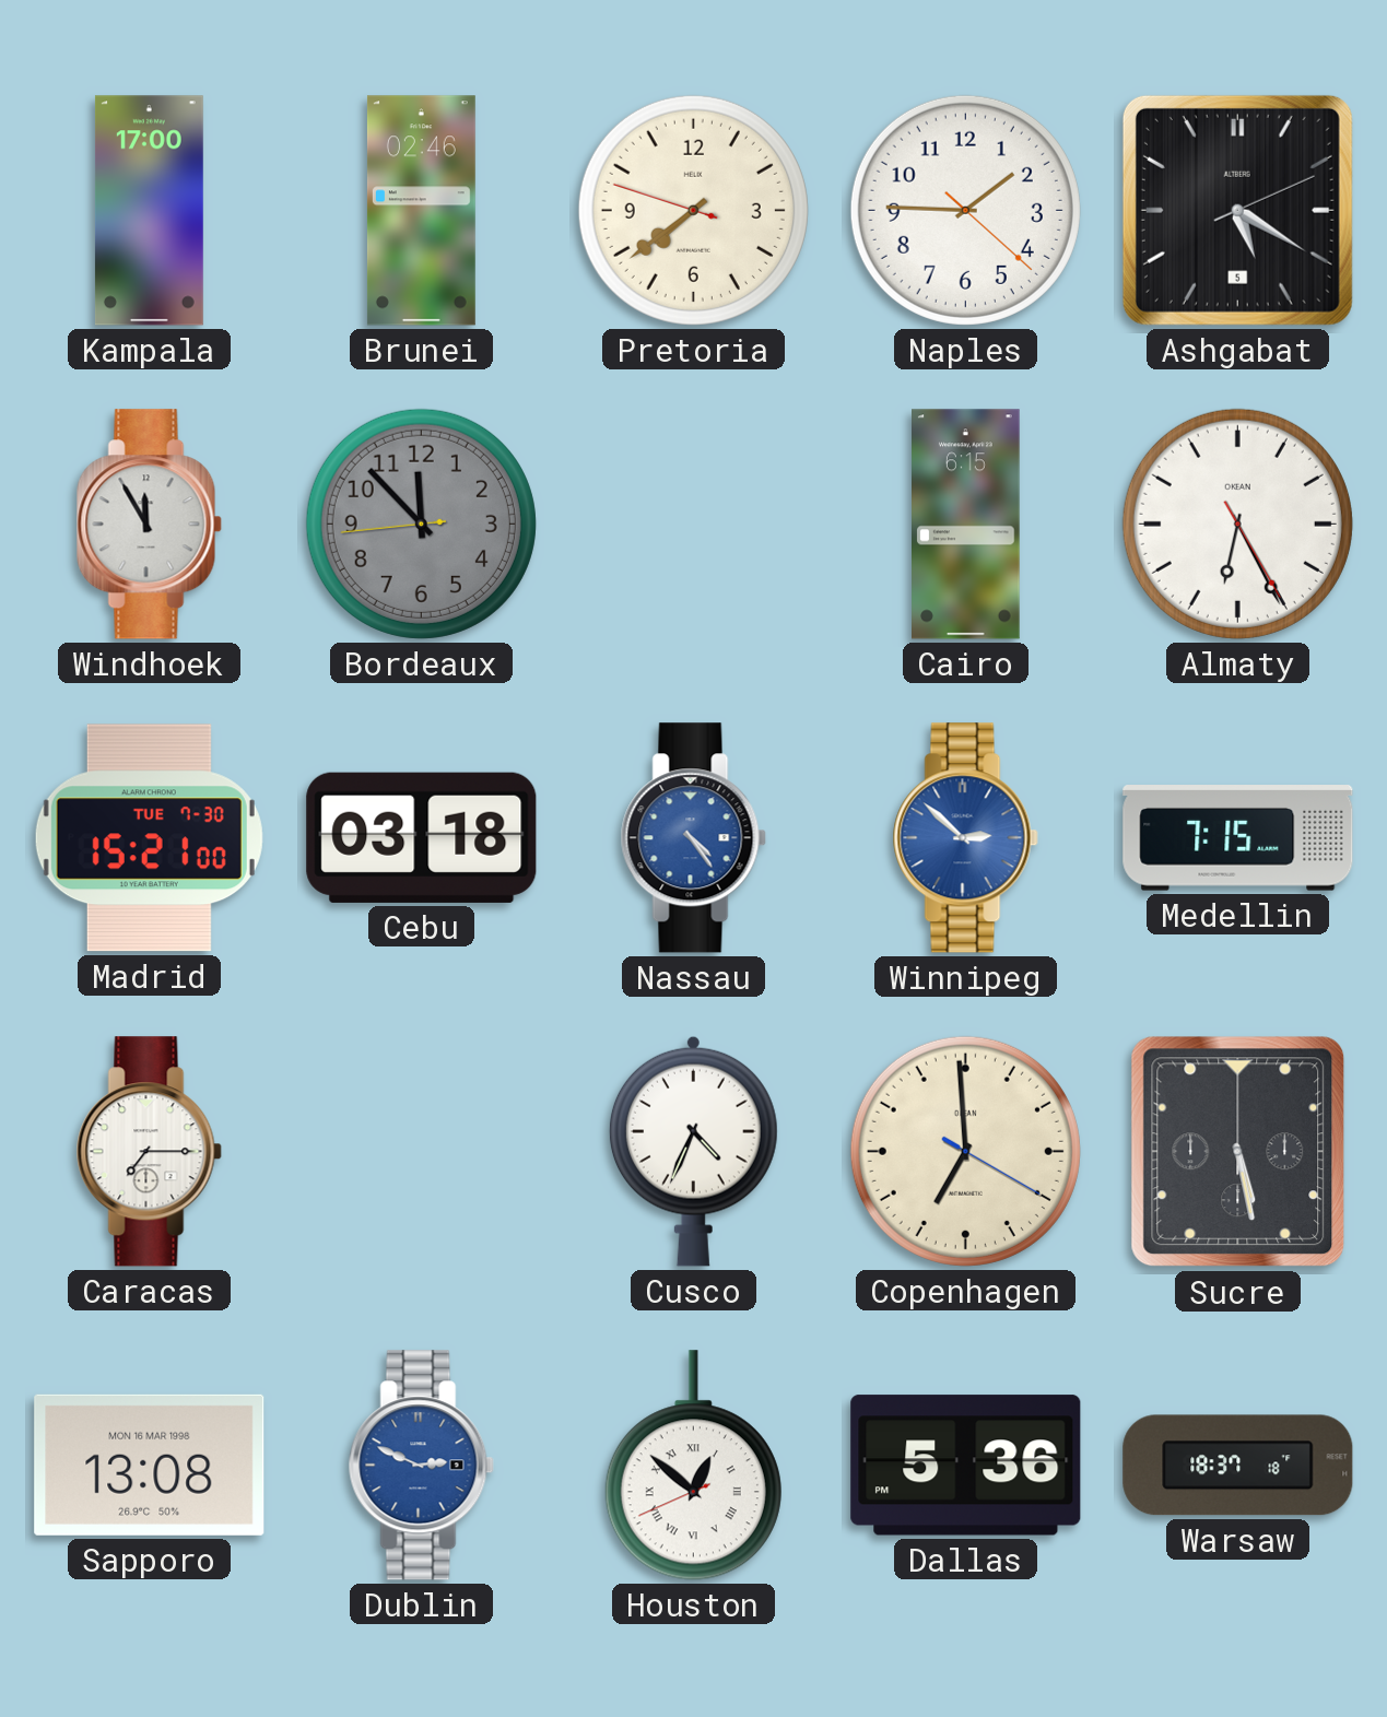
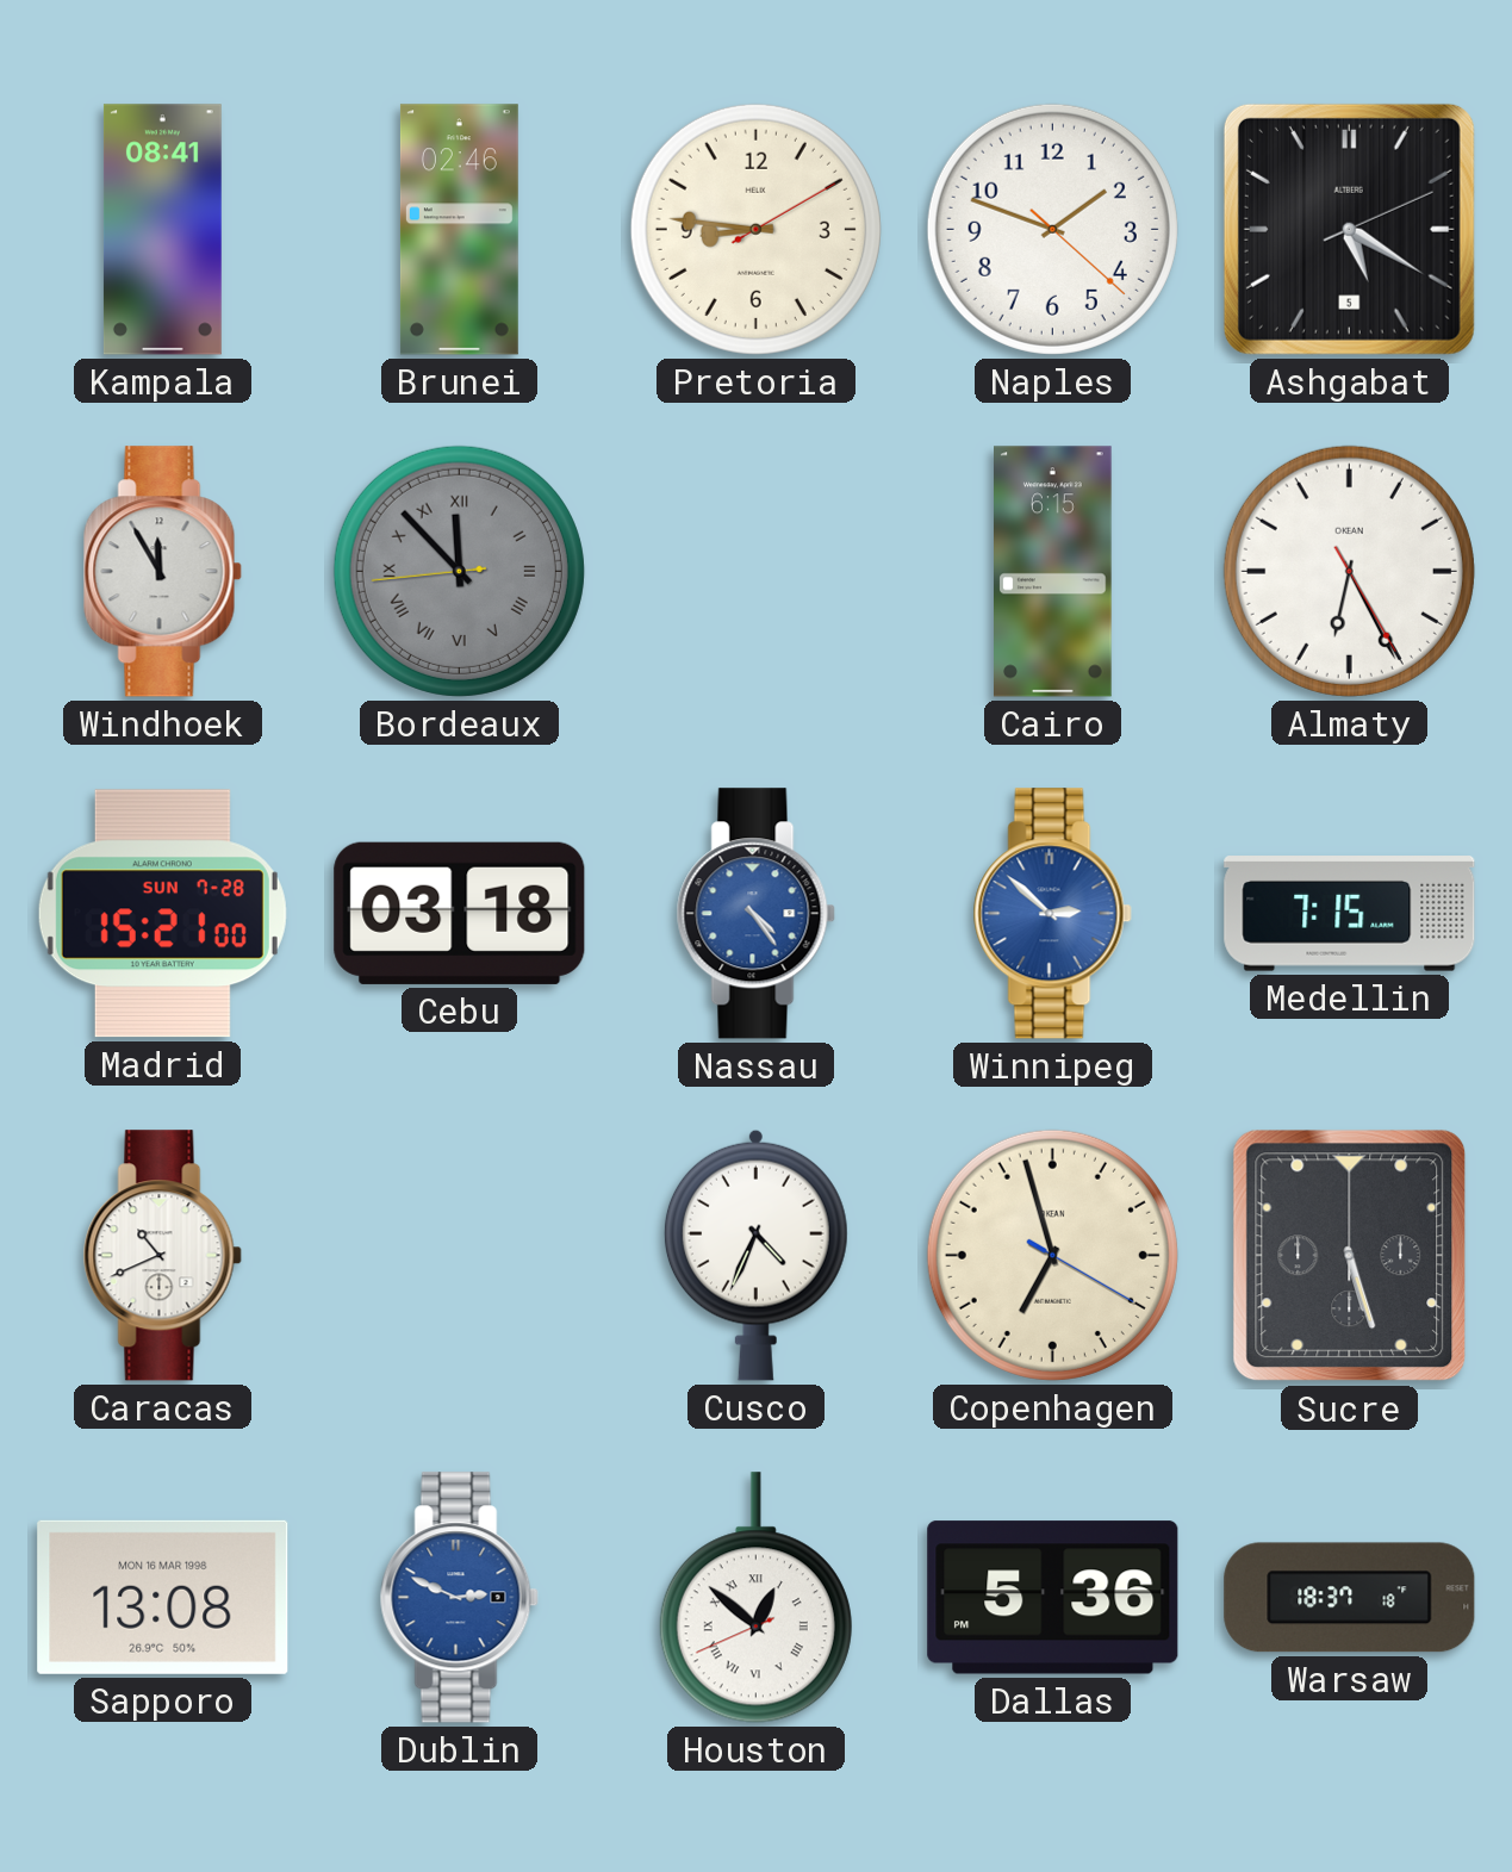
Kampala: 17:00 -> 08:41 (162, 230)
Pretoria: 7:38 -> 8:46 (755, 229)
Naples: 1:45 -> 1:48 (1052, 229)
Bordeaux numerals: Arabic -> Roman (459, 571)
Madrid date: TUE 7-30 -> SUN 7-28 (162, 914)
Caracas: 7:15 -> 10:41 (162, 1256)
Copenhagen: 6:59 -> 6:57 (1052, 1255)
Sucre: 5:28 -> 5:27 (1350, 1256)
